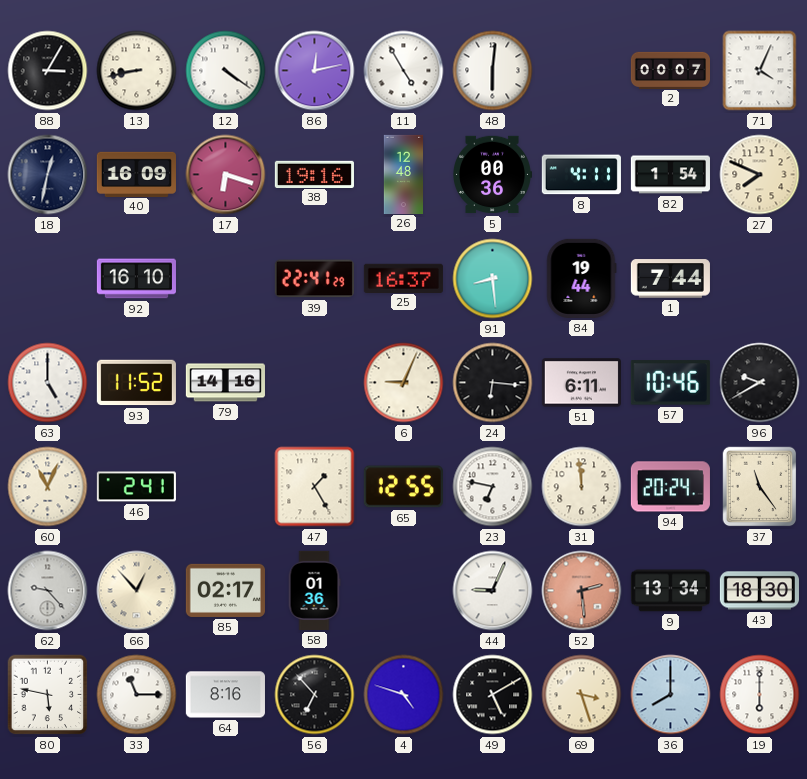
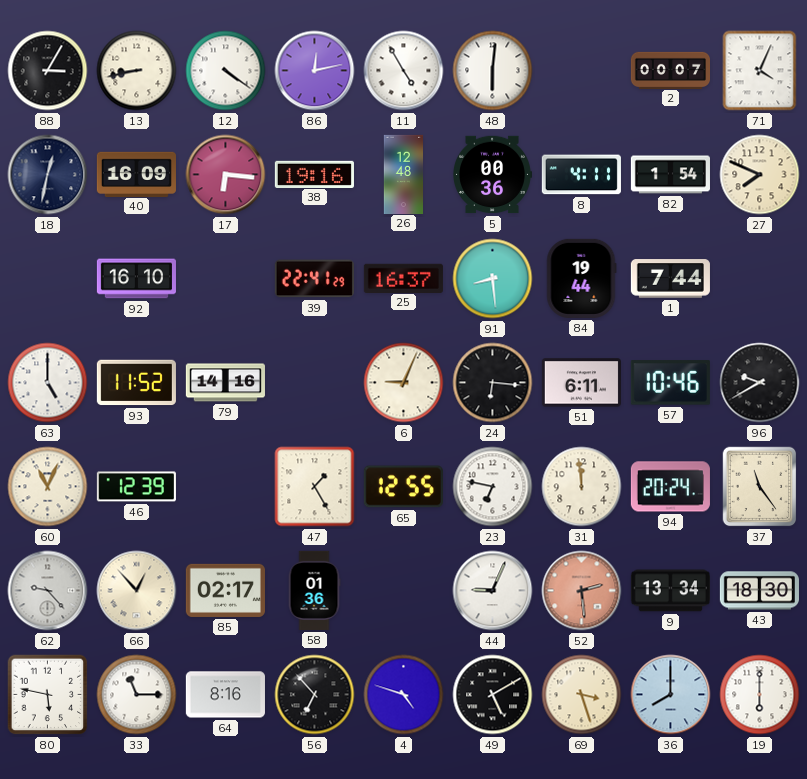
17: 6:18 -> 6:16 (226, 175)
46: 2:41 -> 12:39 (136, 487)
